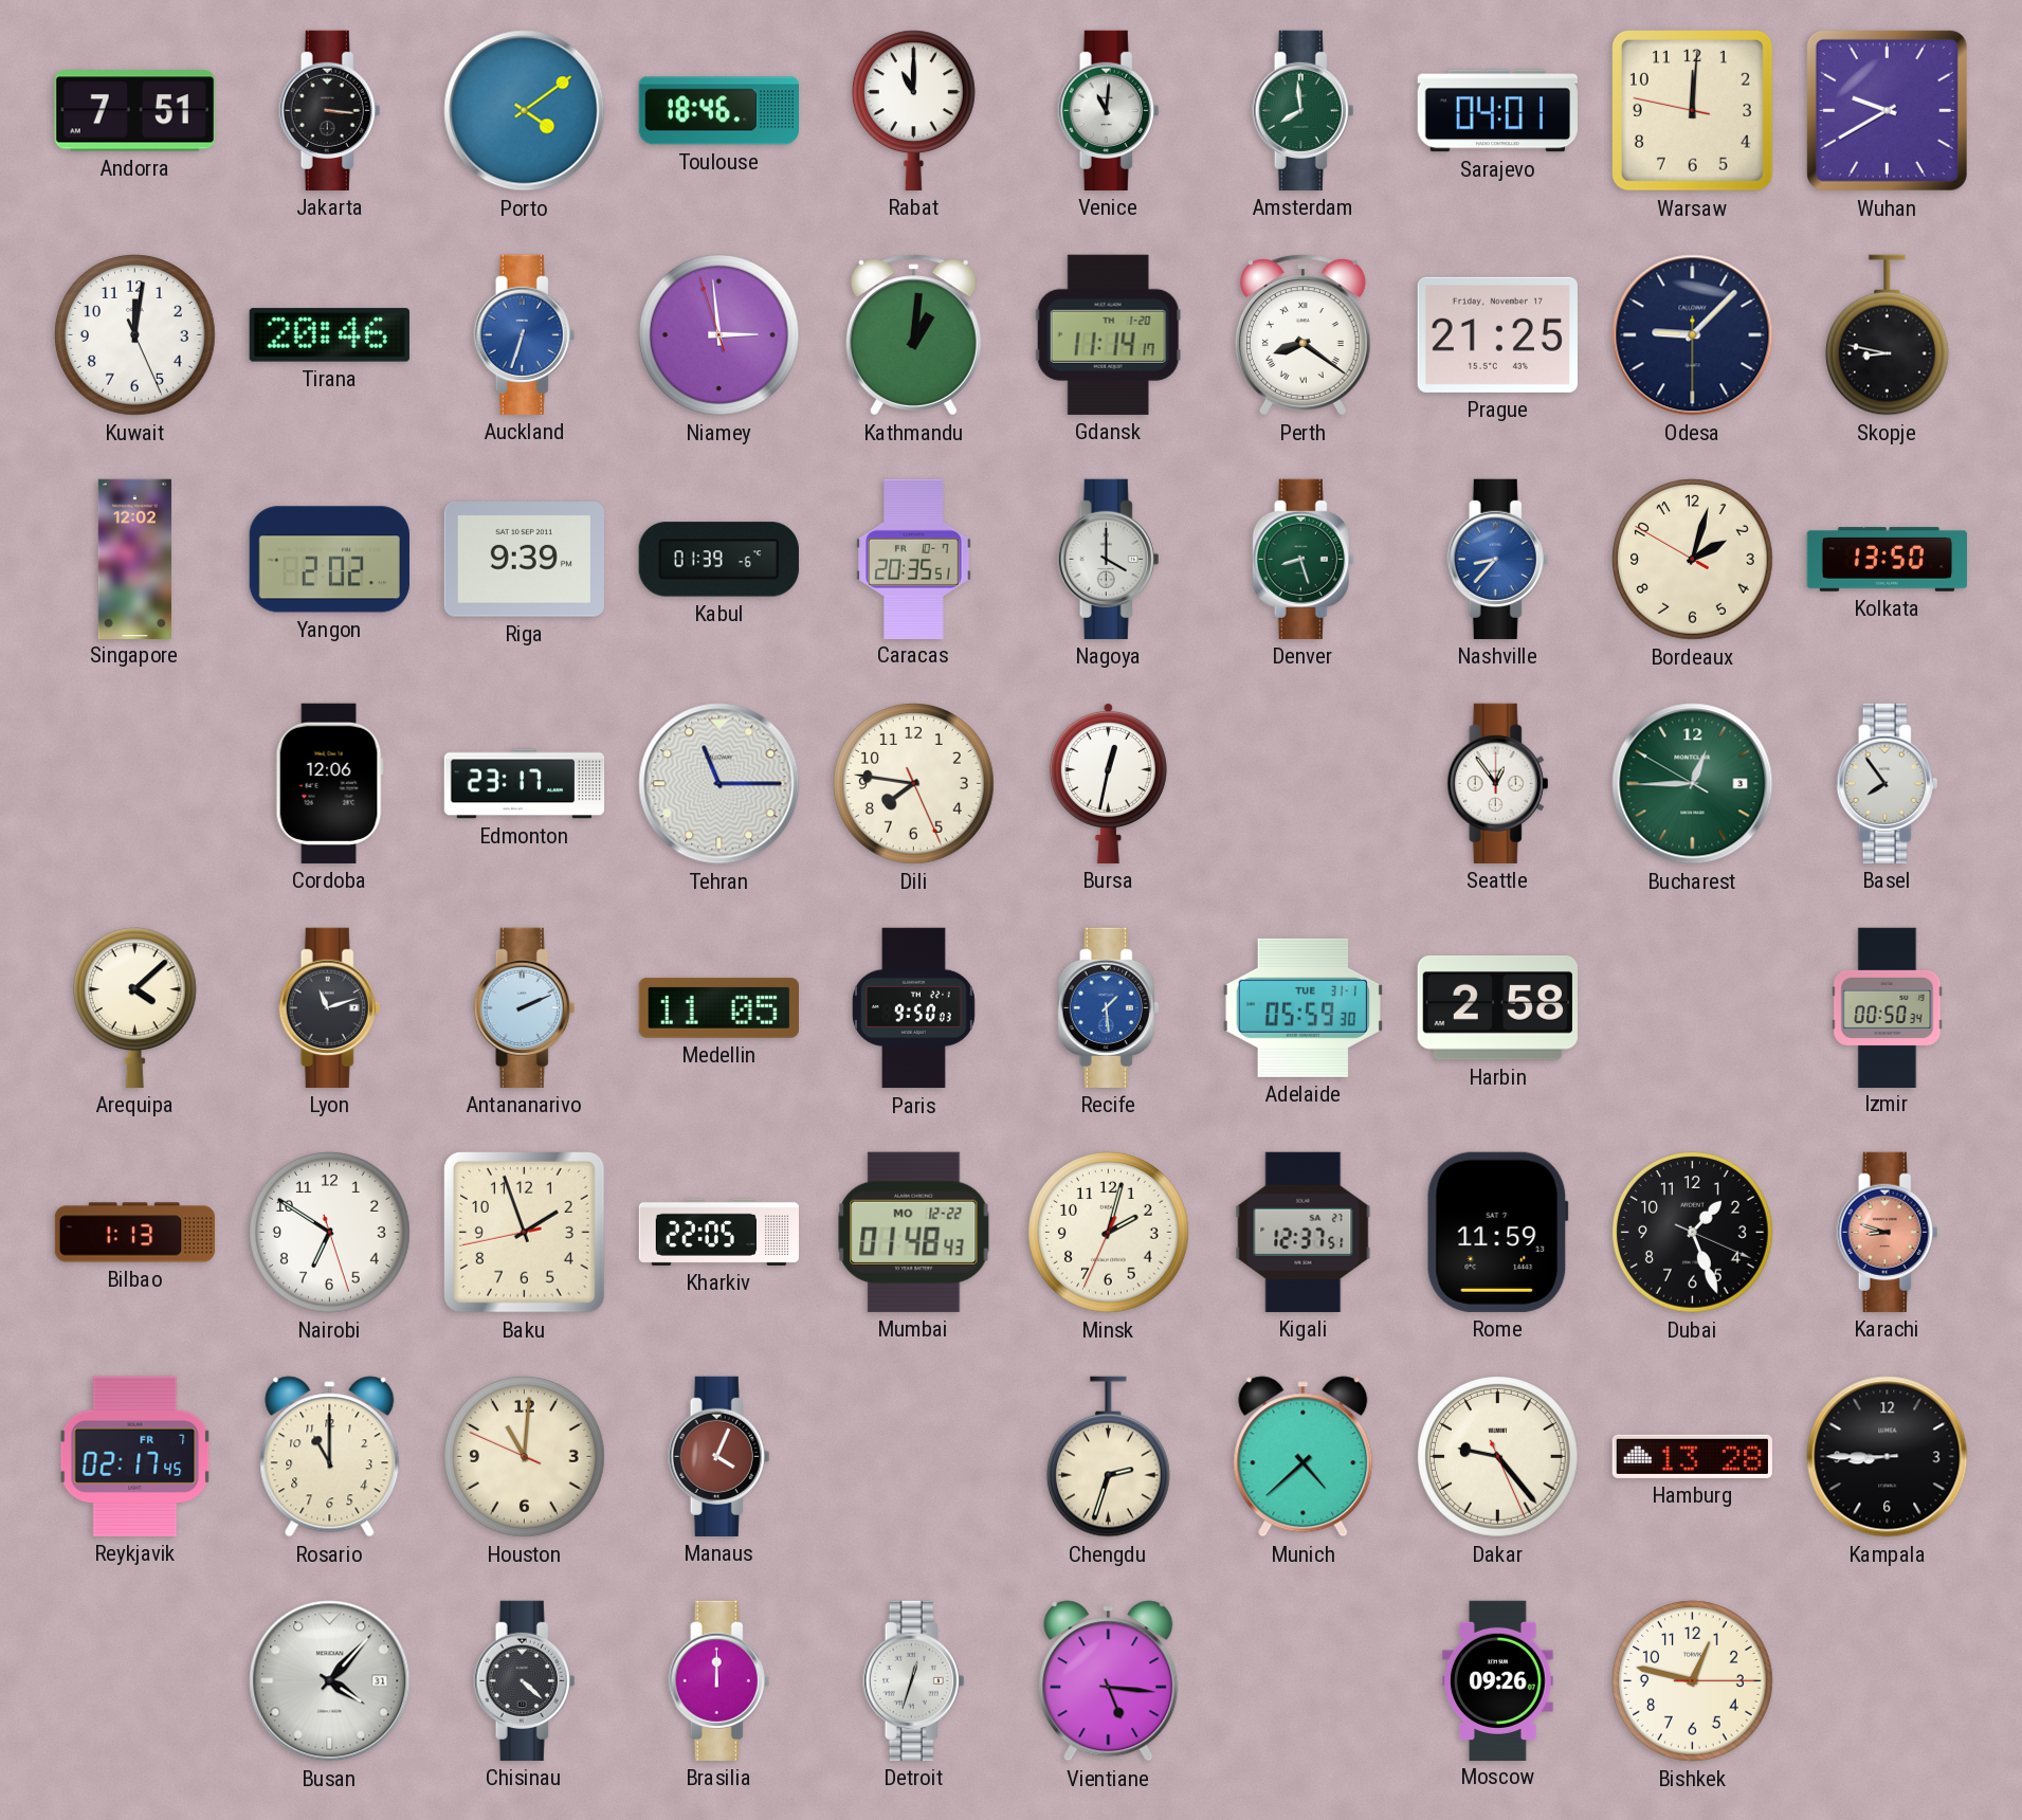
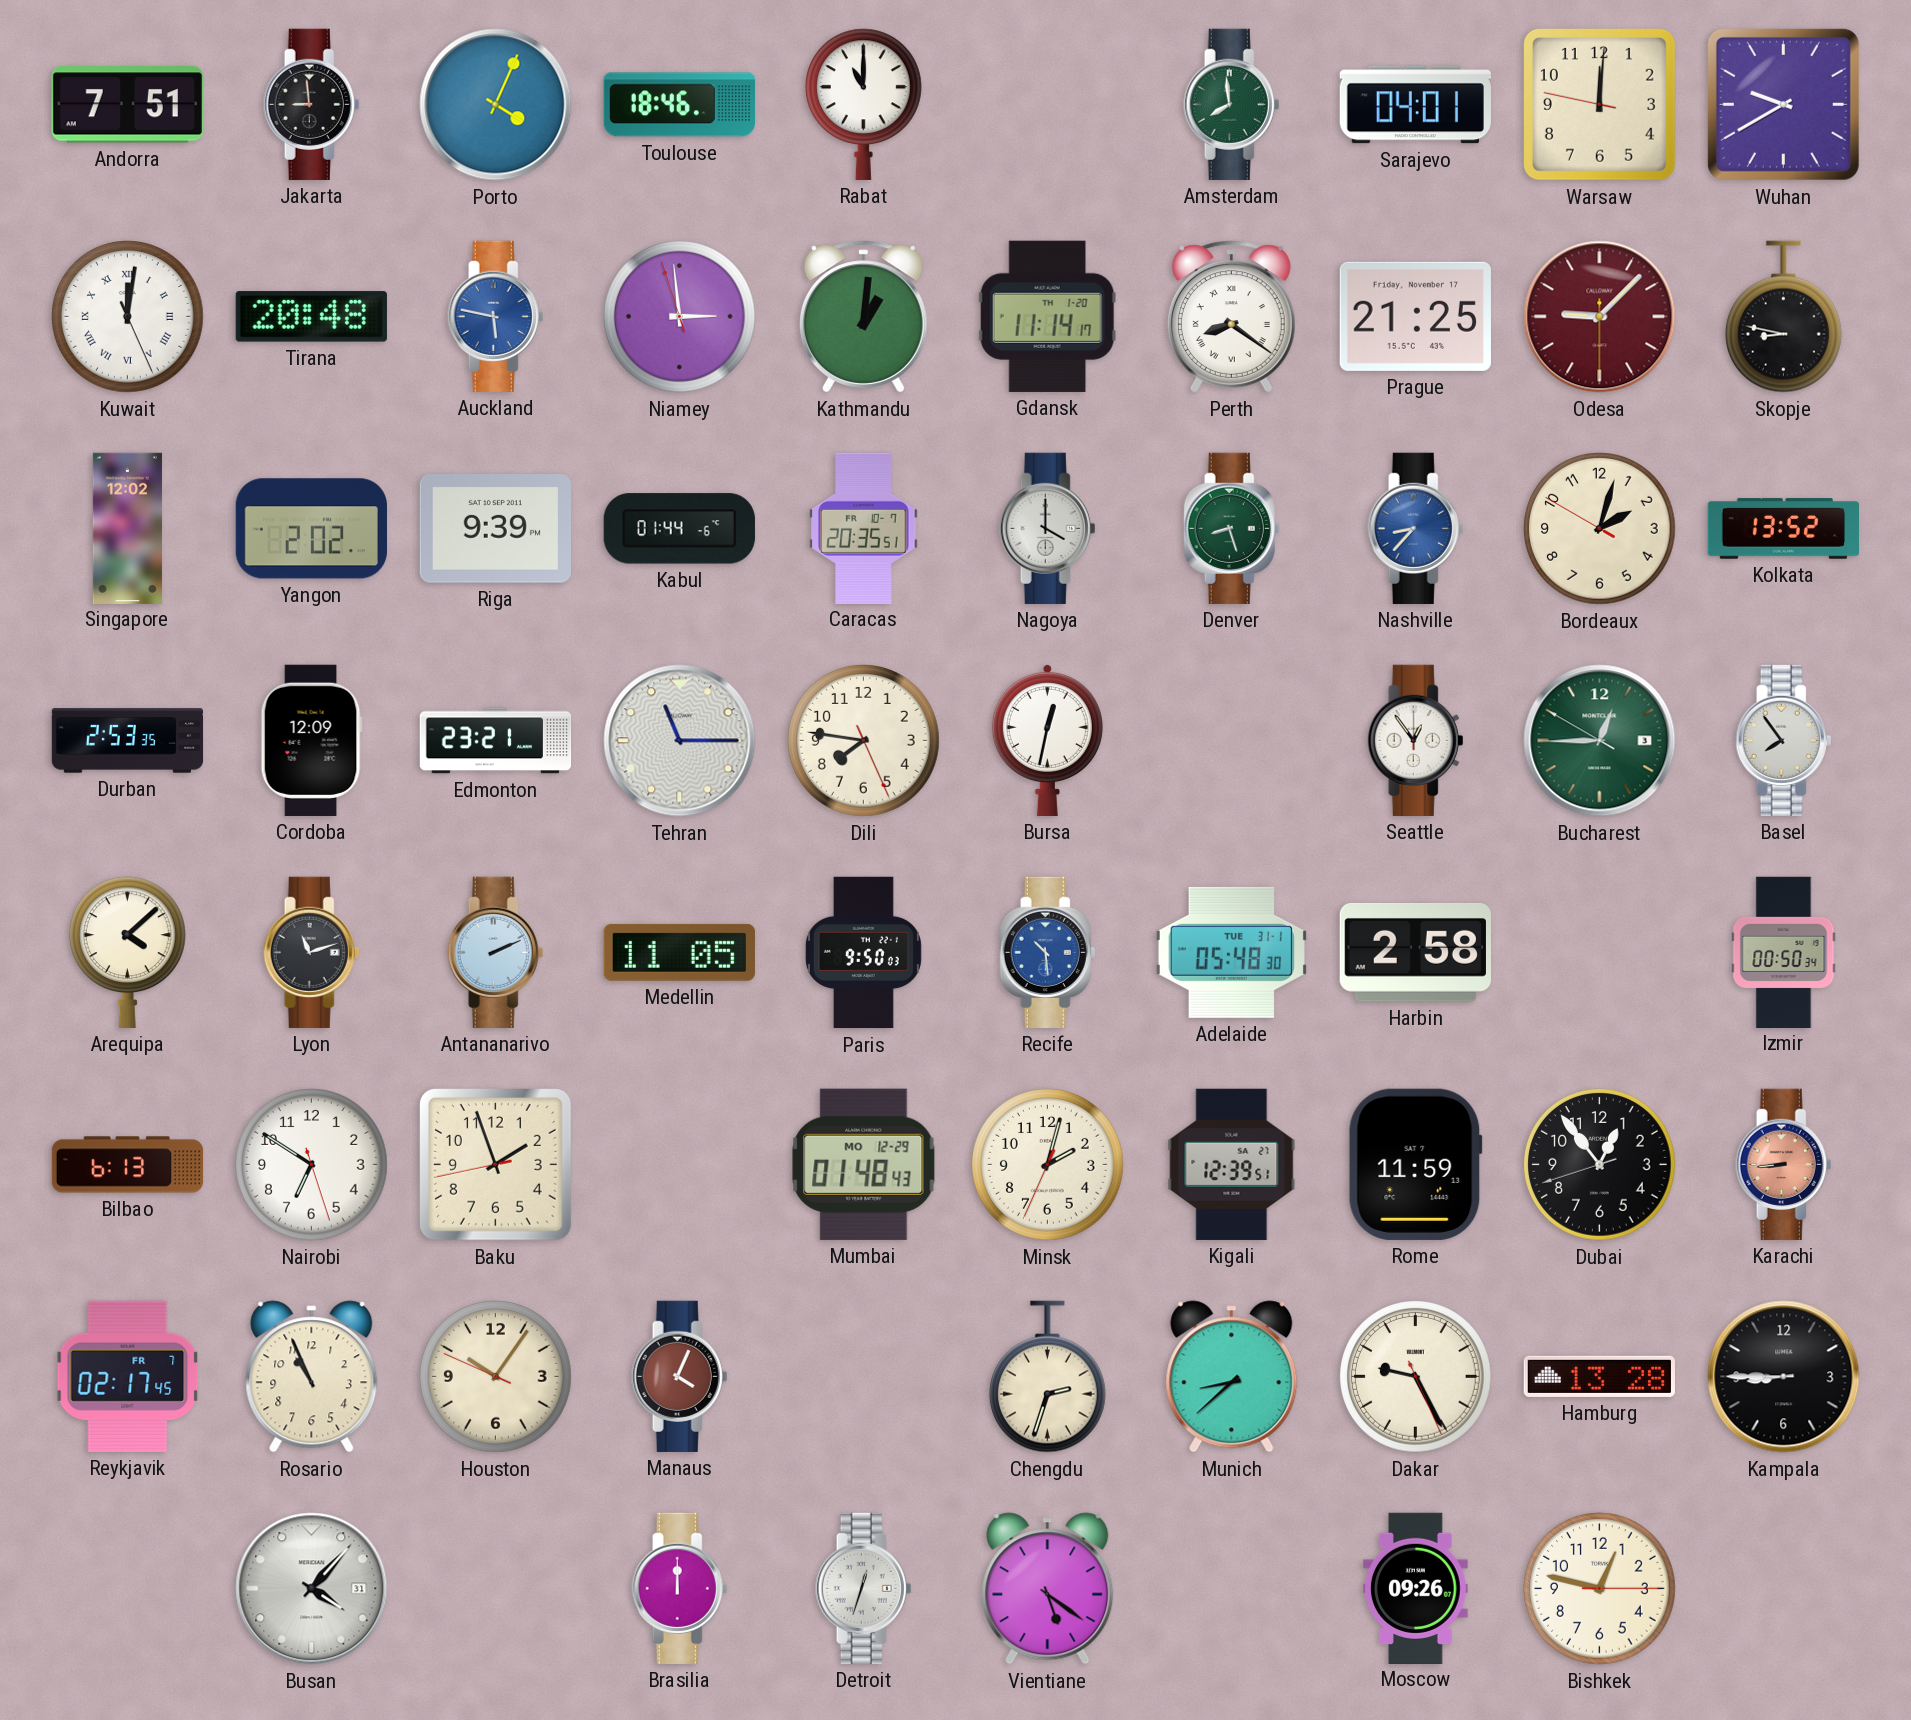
Jakarta: 3:16 -> 8:59 (312, 104)
Porto: 4:09 -> 4:04 (496, 105)
Venice: 11:01 -> none (1109, 110)
Kuwait numerals: Arabic -> Roman (128, 317)
Tirana: 20:46 -> 20:48 (311, 317)
Auckland: 6:33 -> 5:47 (496, 316)
Odesa dial: navy -> burgundy (1600, 317)
Kabul: 01:39 -> 01:44 (679, 529)
Kolkata: 13:50 -> 13:52 (1783, 529)
Durban: none -> 2:53 (128, 741)
Cordoba: 12:06 -> 12:09 (311, 740)
Edmonton: 23:17 -> 23:21 (496, 741)
Recife: 1:29 -> 10:29 (1048, 952)
Adelaide: 05:59 -> 05:48 (1231, 952)
Bilbao: 1:13 -> 6:13 (128, 1165)
Kharkiv: 22:05 -> none (718, 1232)
Mumbai date: MO 12-22 -> MO 12-29 (864, 1164)
Kigali: 12:37 -> 12:39 (1232, 1164)
Dubai: 1:26 -> 12:53 (1600, 1165)
Karachi: 8:48 -> 8:44 (1784, 1164)
Rosario: 11:00 -> 10:56 (312, 1377)
Houston: 11:00 -> 10:05 (496, 1377)
Munich: 4:38 -> 8:38 (1232, 1377)
Dakar: 9:23 -> 9:25 (1416, 1377)
Chisinau: 4:22 -> none (525, 1680)
Vientiane: 5:16 -> 5:21 (1048, 1589)
